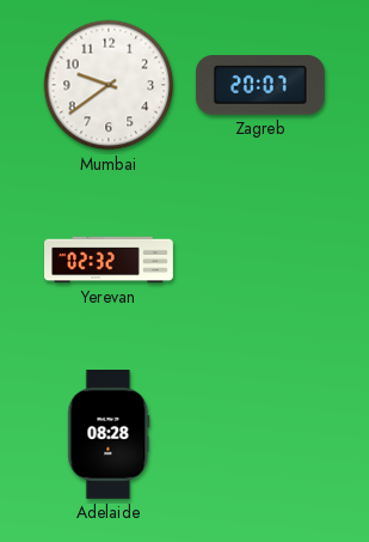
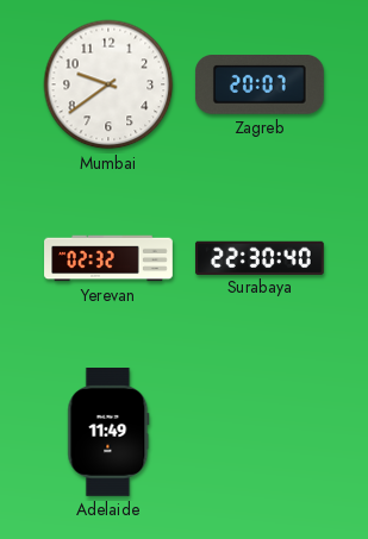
Surabaya: none -> 22:30 (260, 257)
Adelaide: 08:28 -> 11:49 (108, 433)
